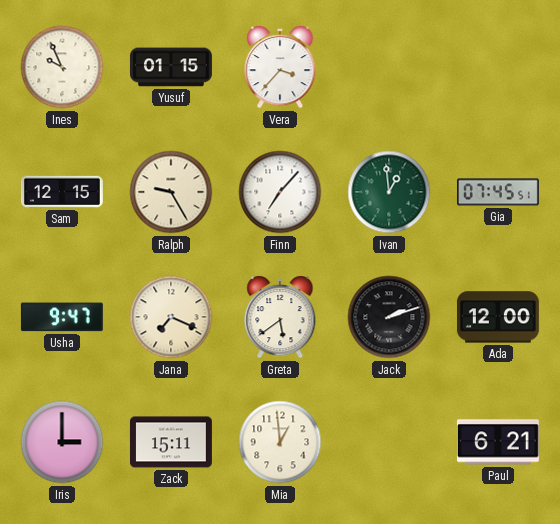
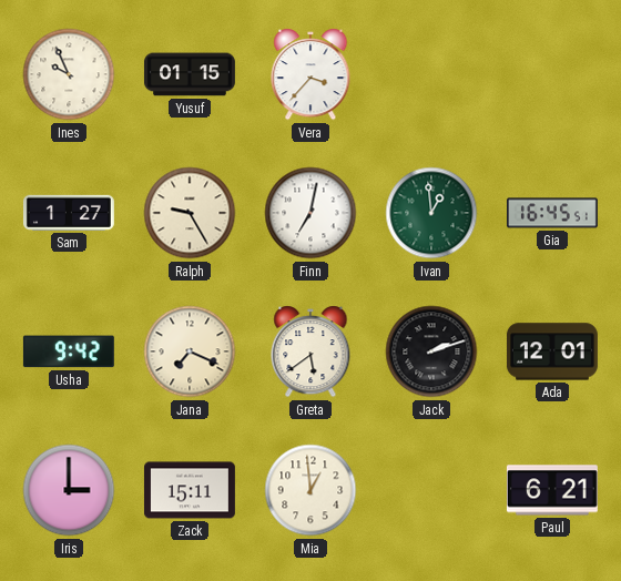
Sam: 12:15 -> 1:27 (69, 213)
Finn: 7:07 -> 7:02 (310, 213)
Gia: 07:45 -> 16:45 (552, 213)
Usha: 9:47 -> 9:42 (69, 351)
Ada: 12:00 -> 12:01 (552, 351)
